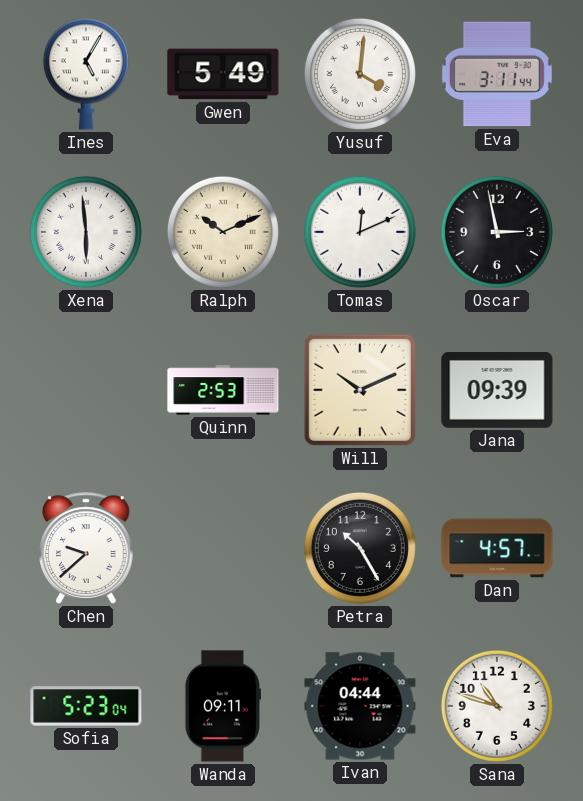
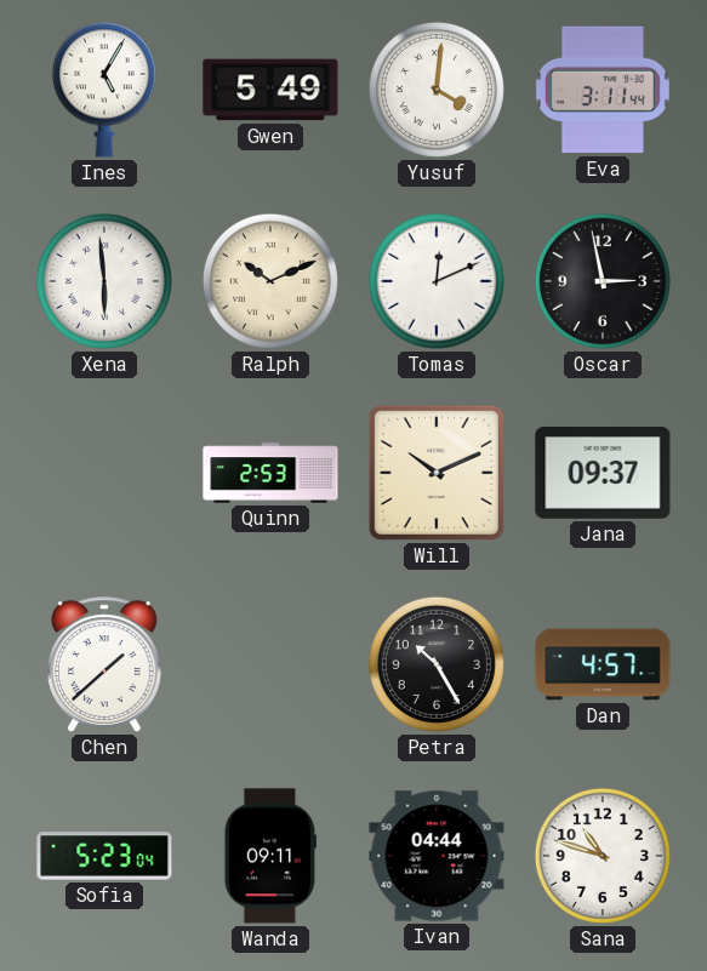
Jana: 09:39 -> 09:37 (603, 473)
Chen: 9:38 -> 1:38 (104, 664)
